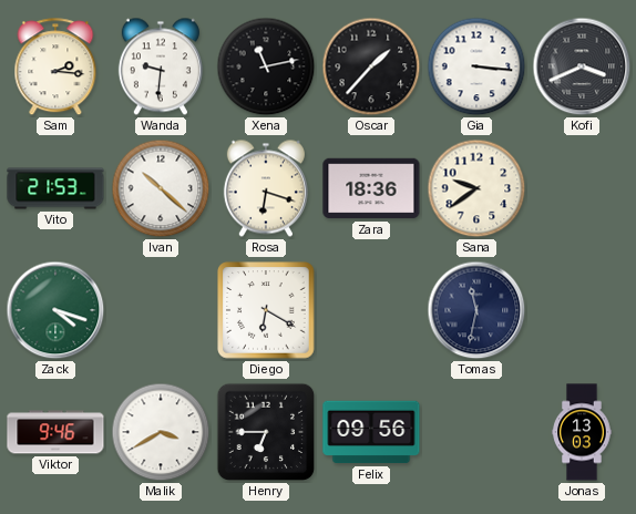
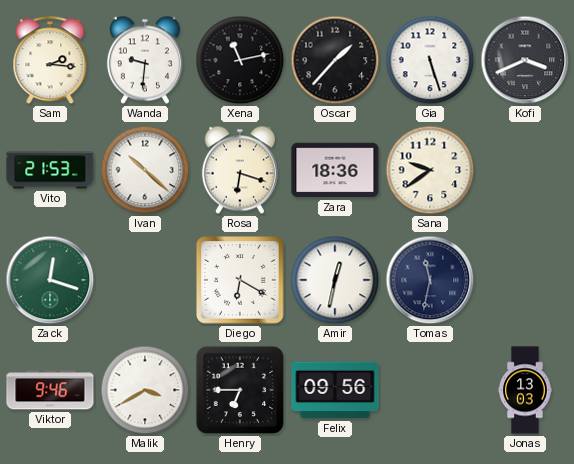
Gia: 3:16 -> 5:27 (430, 60)
Zack: 4:18 -> 12:18 (50, 280)
Amir: none -> 12:32 (335, 280)
